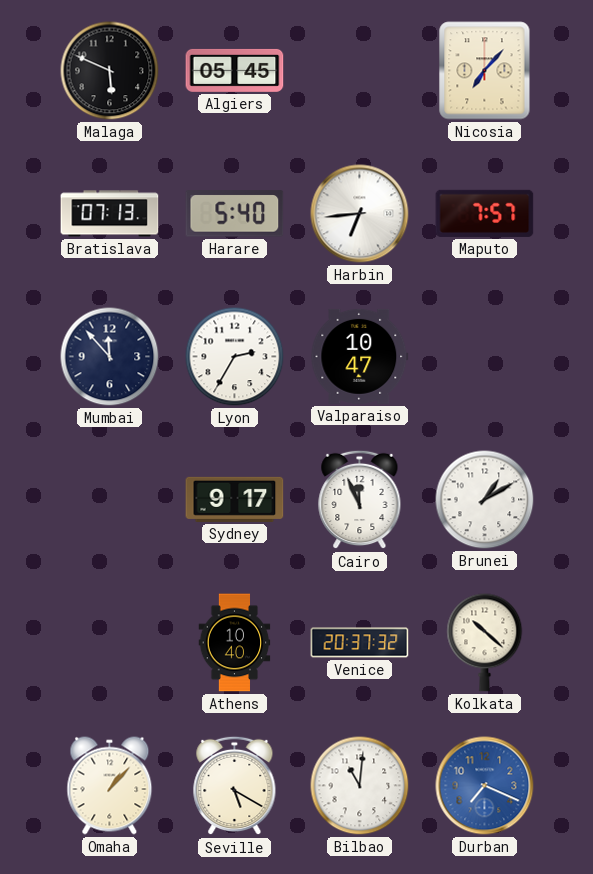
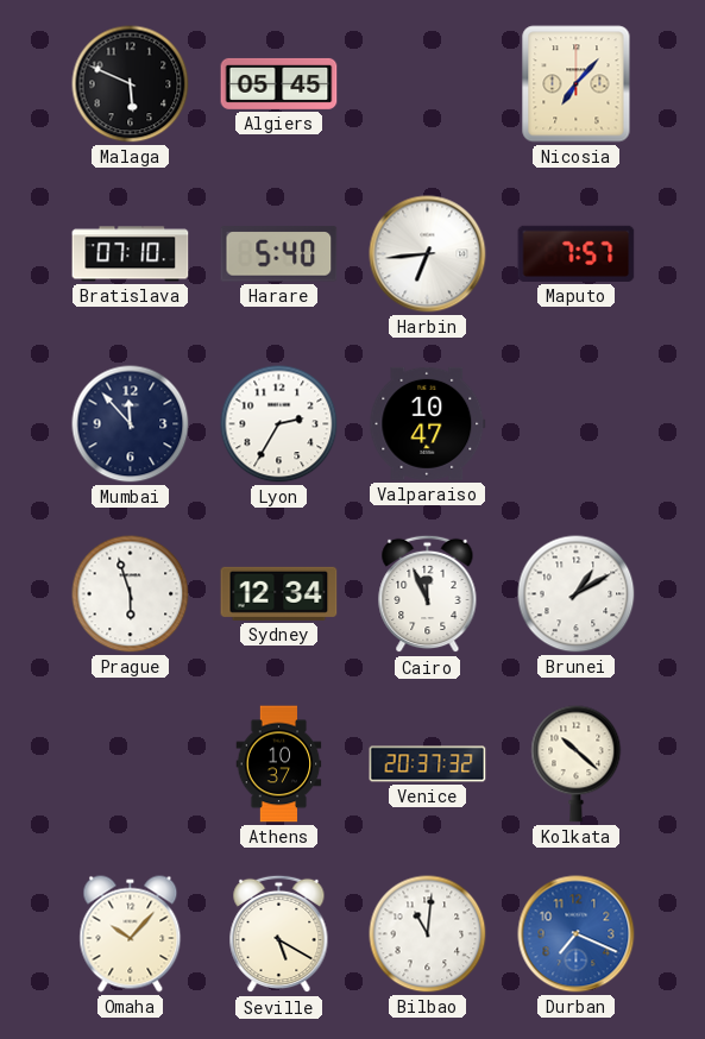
Bratislava: 07:13 -> 07:10 (131, 254)
Prague: none -> 5:57 (131, 594)
Sydney: 9:17 -> 12:34 (279, 593)
Athens: 10:40 -> 10:37 (279, 764)
Omaha: 1:07 -> 10:07 (131, 934)
